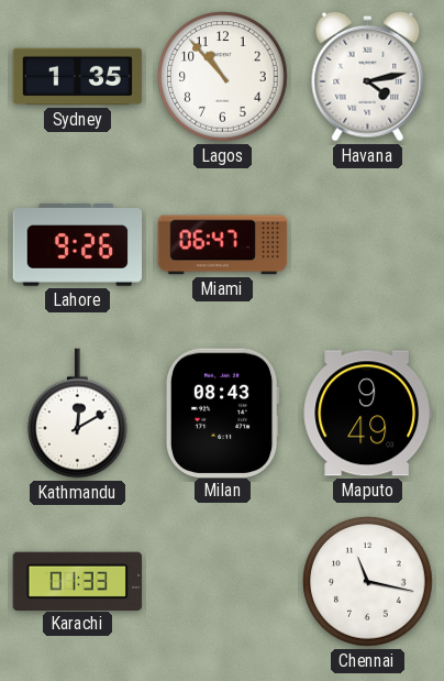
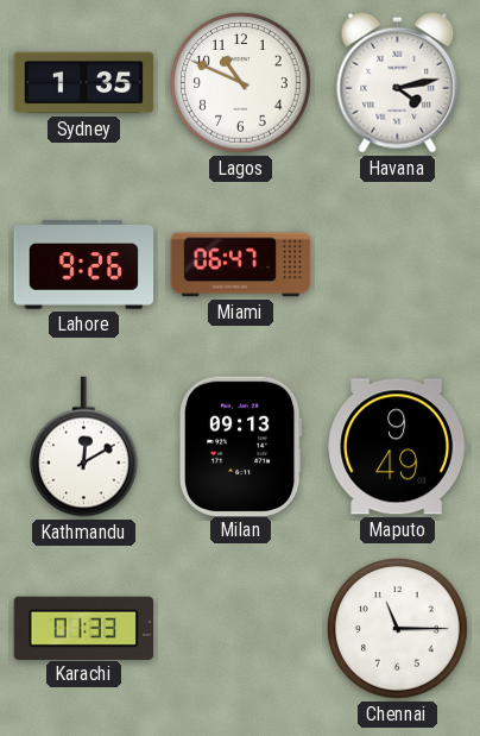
Lagos: 10:53 -> 10:49 (241, 83)
Milan: 08:43 -> 09:13 (240, 446)
Chennai: 11:17 -> 11:15 (398, 629)
